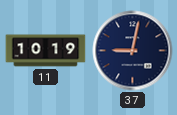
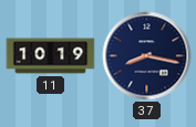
37: 9:02 -> 8:17 (147, 56)
